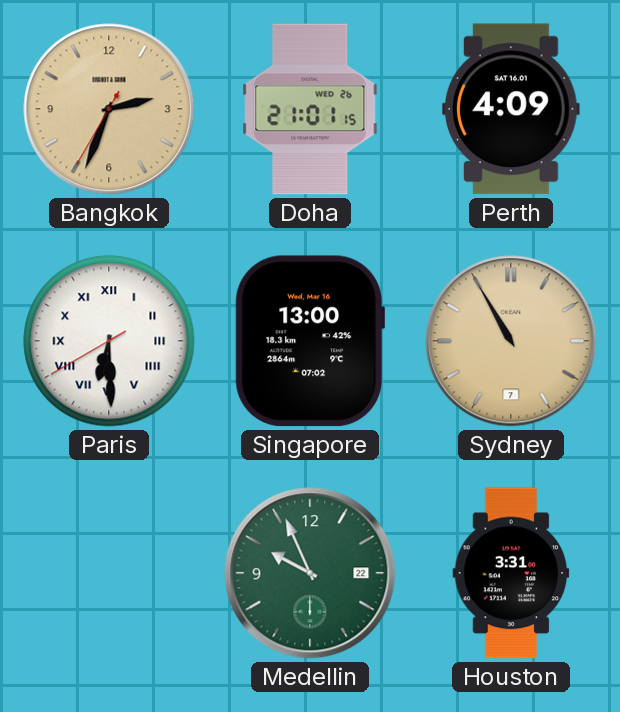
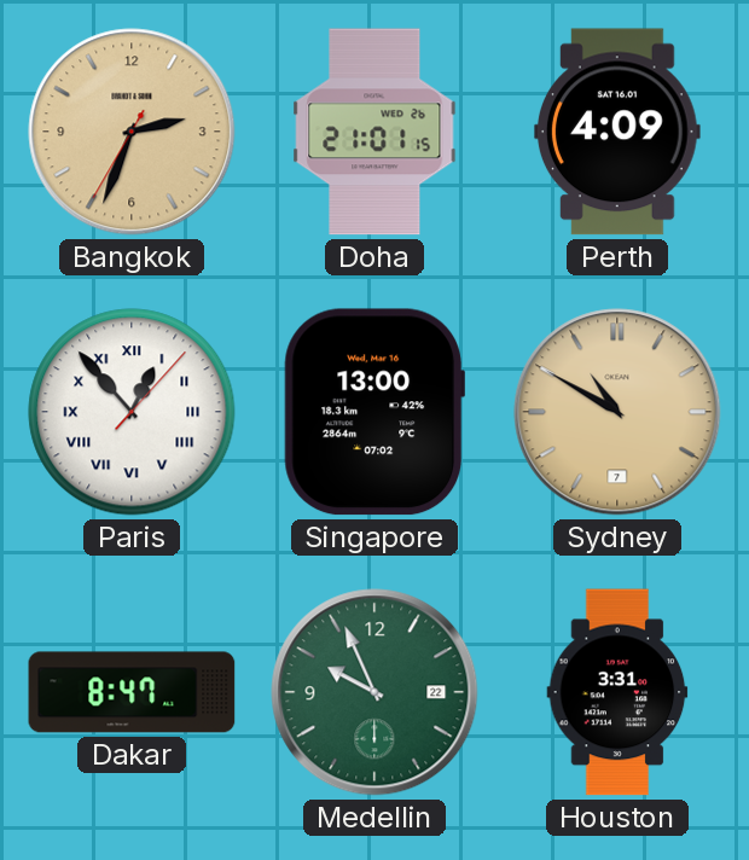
Paris: 6:29 -> 12:53 (132, 412)
Sydney: 10:55 -> 10:50 (617, 412)
Dakar: none -> 8:47 (132, 692)
